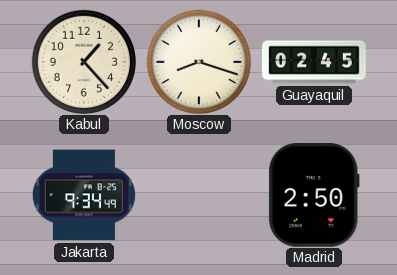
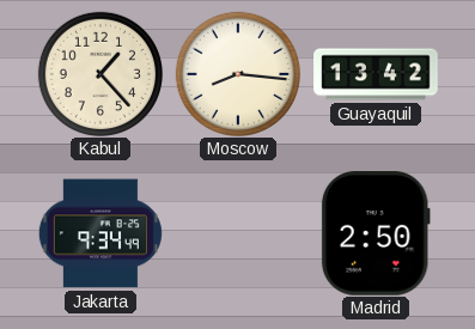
Moscow: 8:18 -> 8:16 (238, 74)
Guayaquil: 02:45 -> 13:42 (376, 74)
